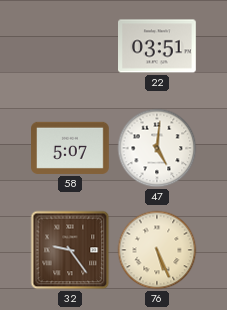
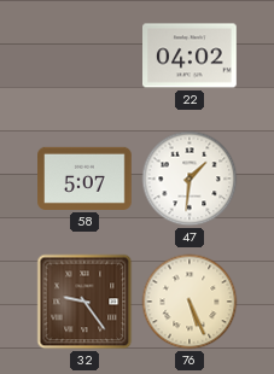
22: 03:51 -> 04:02 (191, 55)
47: 5:01 -> 1:31 (190, 179)
